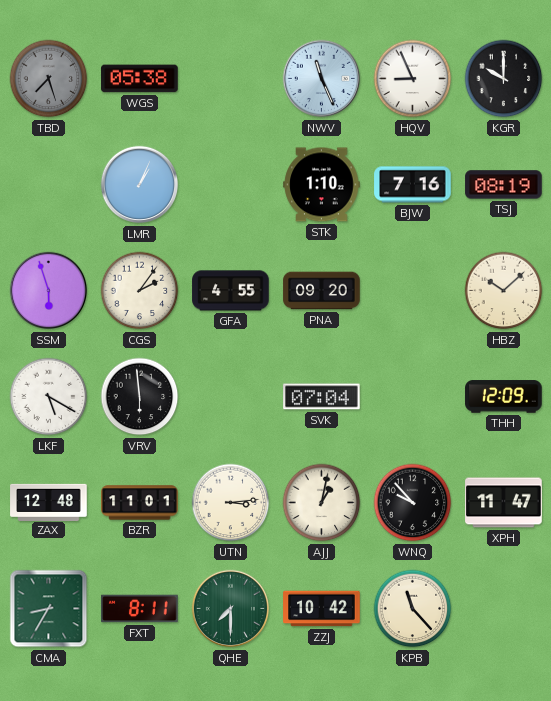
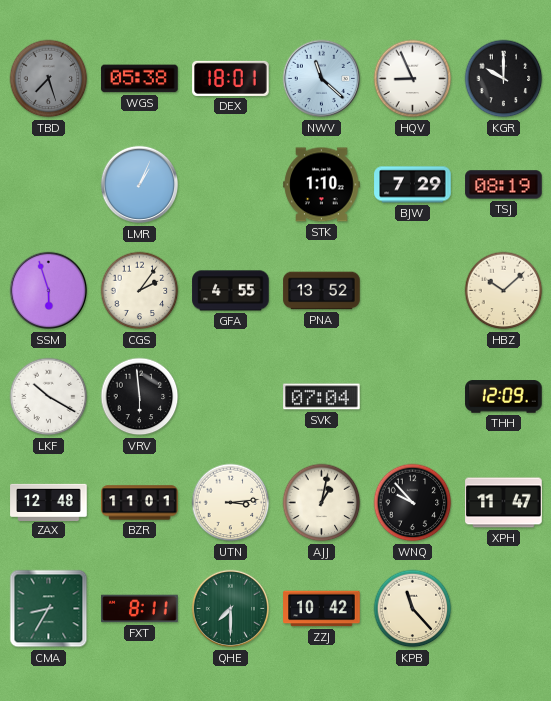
DEX: none -> 18:01 (231, 78)
NWV: 11:26 -> 11:22 (322, 79)
BJW: 7:16 -> 7:29 (413, 185)
PNA: 09:20 -> 13:52 (322, 291)
LKF: 5:20 -> 10:20 (49, 397)
